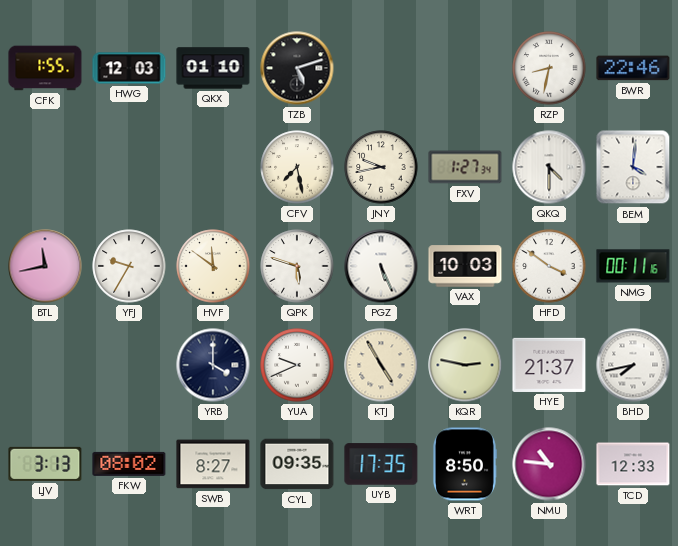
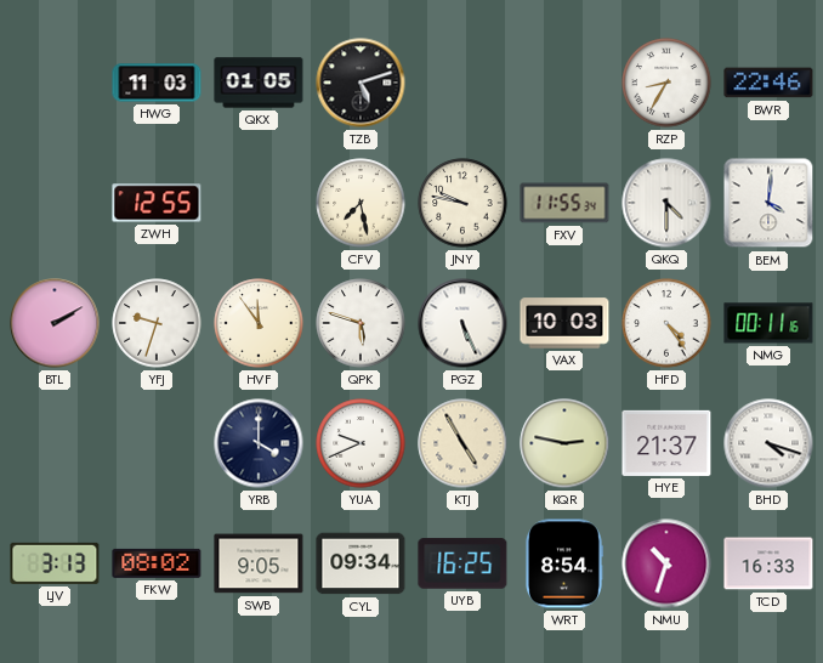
CFK: 1:55 -> none (45, 68)
HWG: 12:03 -> 11:03 (157, 83)
QKX: 01:10 -> 01:05 (259, 83)
RZP: 8:32 -> 8:35 (666, 83)
ZWH: none -> 12:55 (157, 203)
JNY: 9:43 -> 9:47 (462, 203)
FXV: 1:27 -> 11:55 (564, 203)
BTL: 11:43 -> 2:10 (55, 323)
YFJ: 9:35 -> 9:33 (157, 323)
HVF: 11:51 -> 11:54 (259, 323)
HFD: 3:51 -> 4:24 (666, 323)
BHD: 7:43 -> 4:18 (768, 443)
SWB: 8:27 -> 9:05 (259, 563)
CYL: 09:35 -> 09:34 (361, 563)
UYB: 17:35 -> 16:25 (462, 563)
WRT: 8:50 -> 8:54 (563, 563)
NMU: 10:46 -> 10:33 (666, 563)
TCD: 12:33 -> 16:33 (768, 563)
